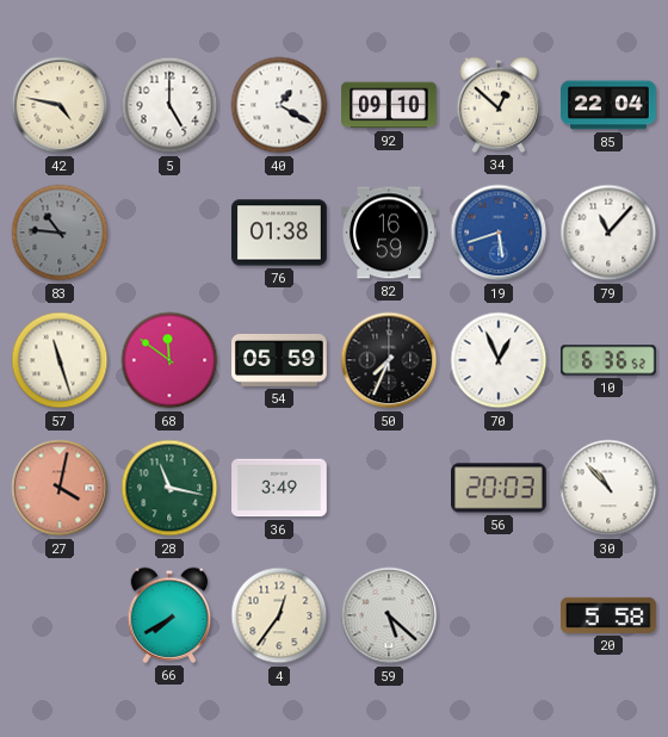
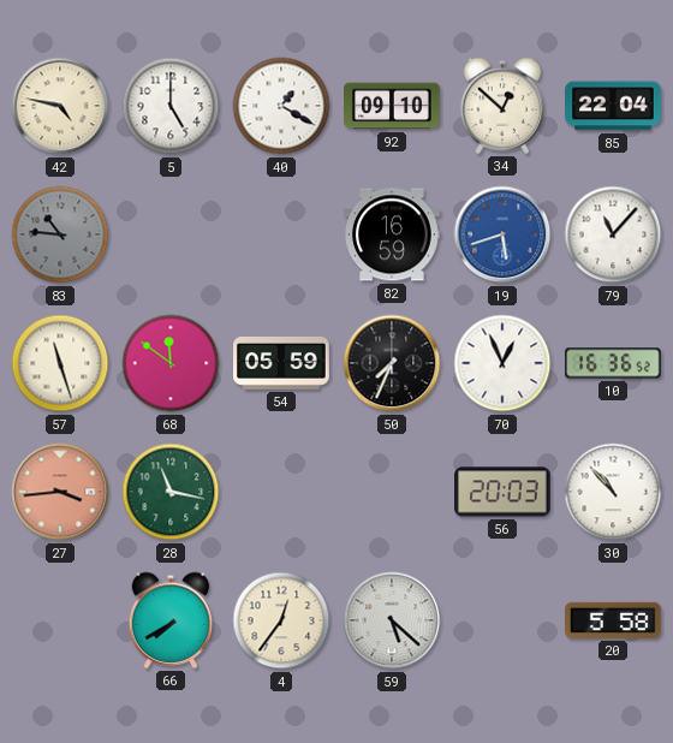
76: 01:38 -> none (280, 233)
10: 6:36 -> 16:36 (614, 363)
27: 4:02 -> 3:44 (60, 492)
36: 3:49 -> none (279, 488)
